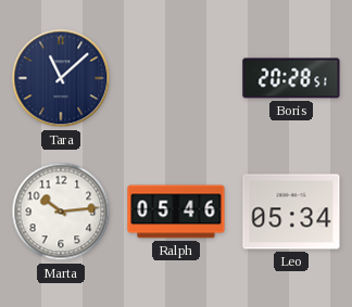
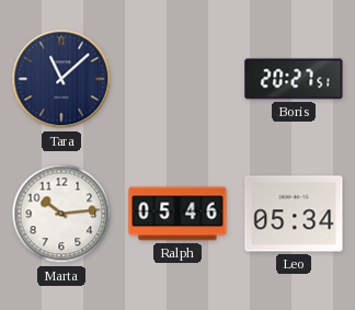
Boris: 20:28 -> 20:27 (294, 79)
